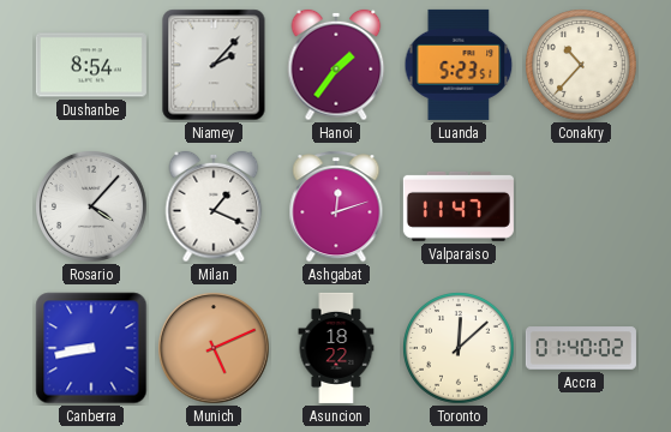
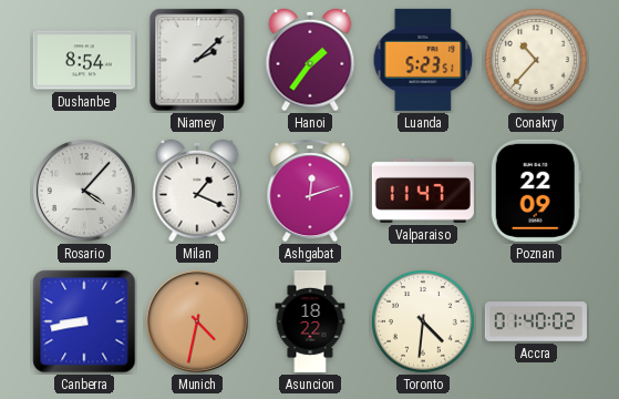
Niamey: 2:07 -> 2:08 (197, 60)
Poznan: none -> 22:09 (536, 191)
Munich: 5:11 -> 4:32 (197, 321)
Toronto: 12:08 -> 4:31 (423, 321)
